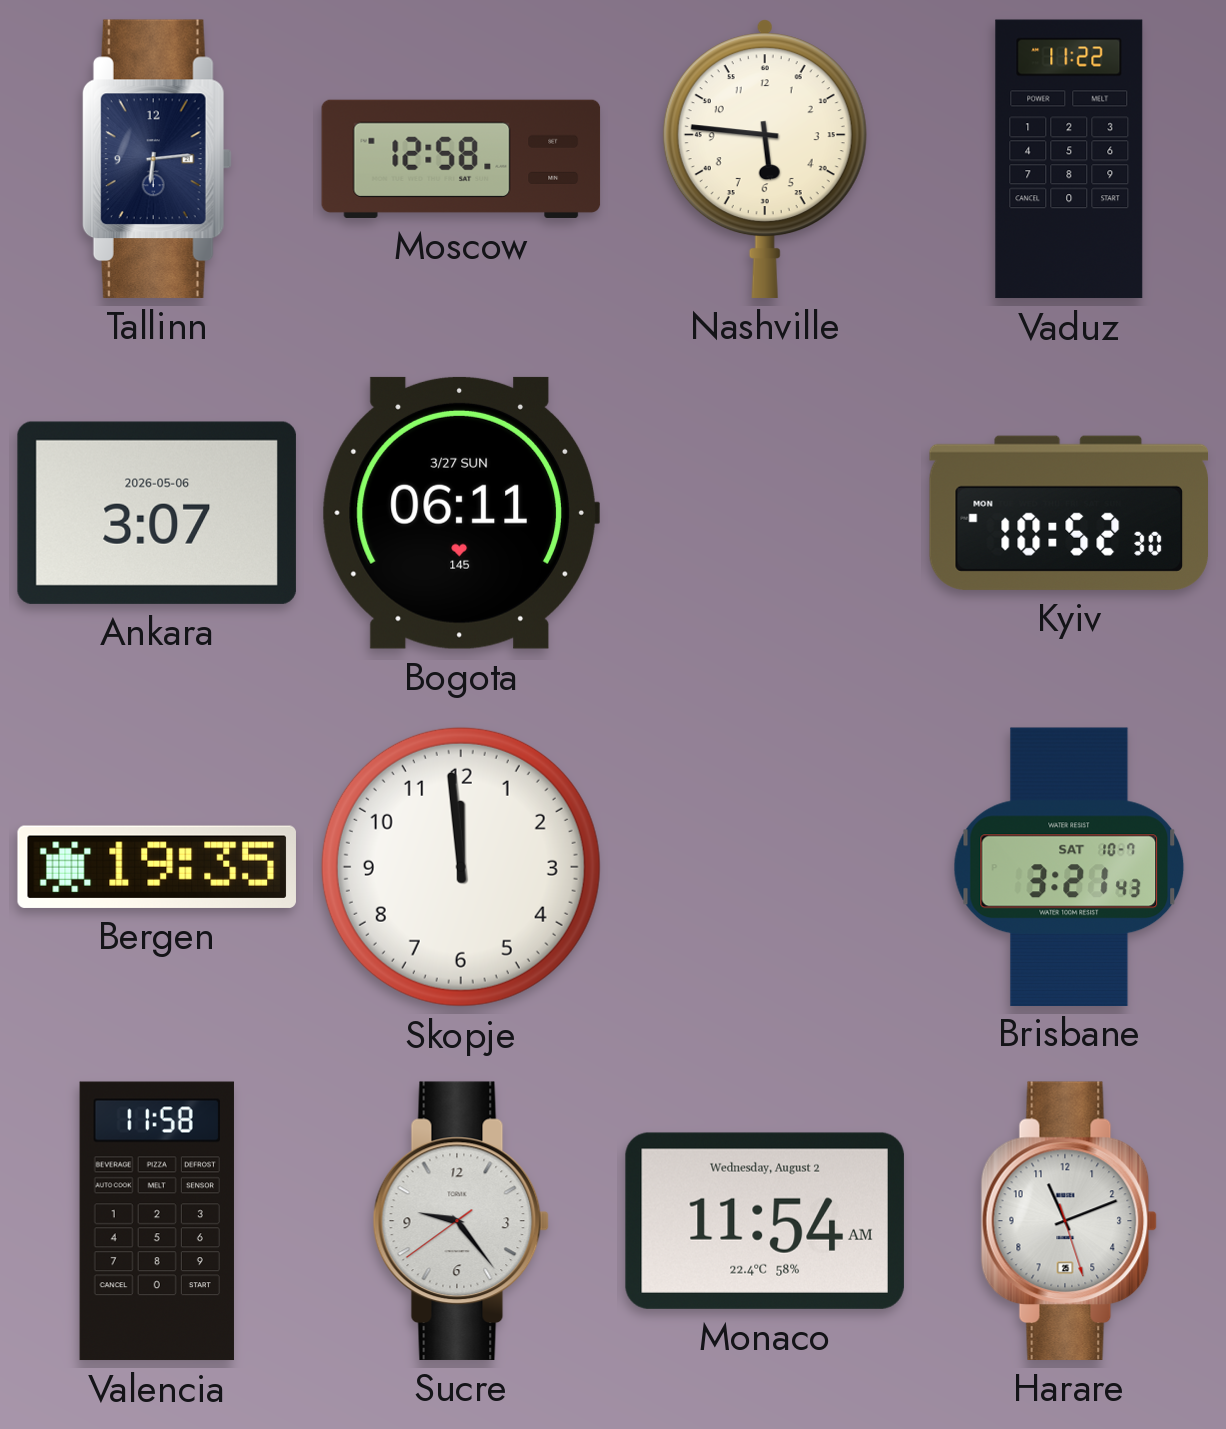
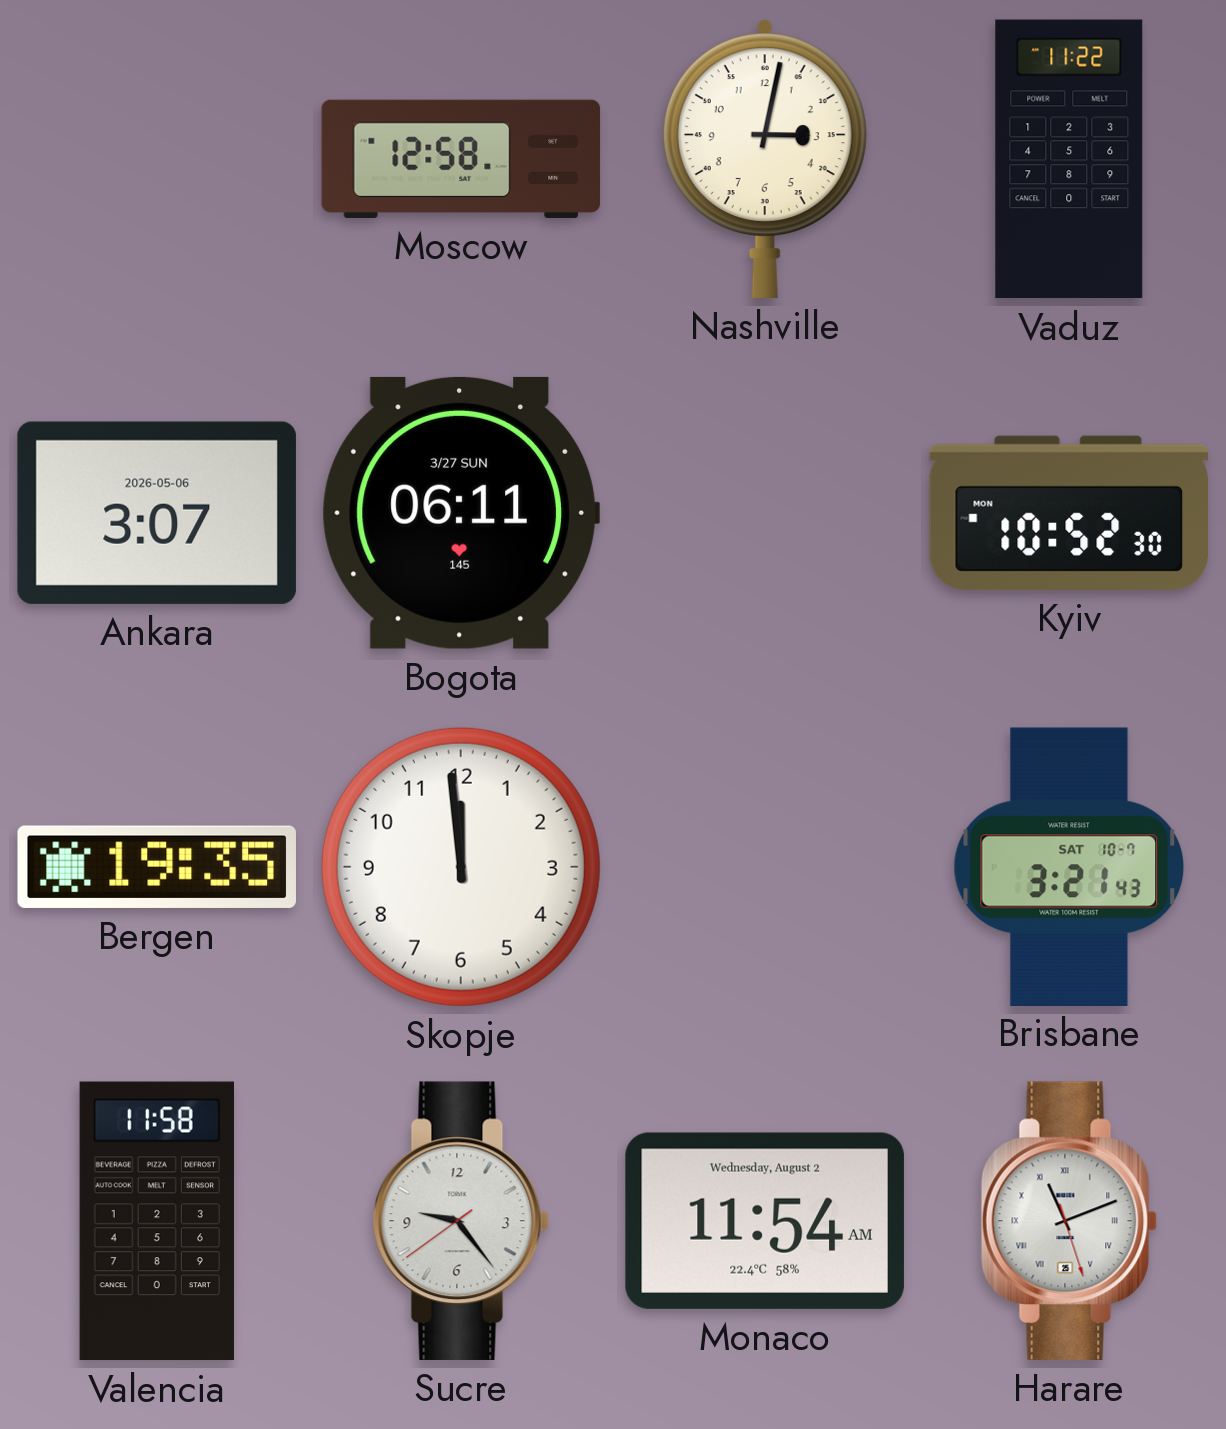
Tallinn: 6:14 -> none (157, 159)
Nashville: 5:46 -> 3:02 (765, 159)
Harare numerals: Arabic -> Roman (1069, 1221)
